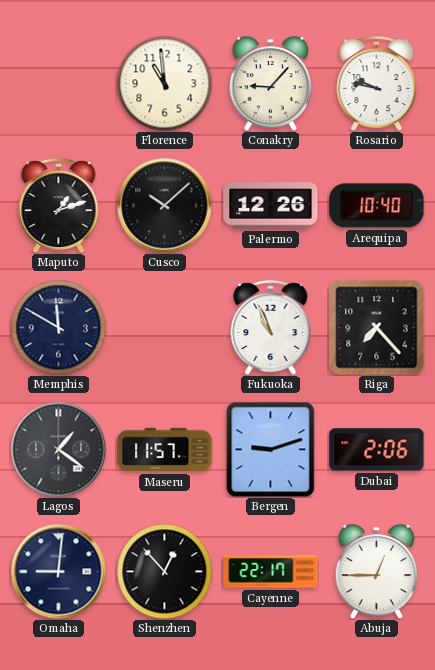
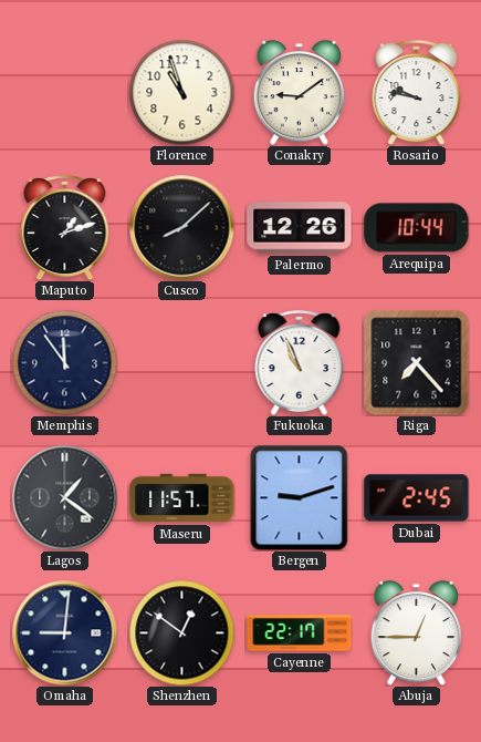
Florence: 10:59 -> 10:57 (181, 92)
Conakry: 9:07 -> 9:09 (300, 92)
Cusco: 10:08 -> 8:08 (181, 227)
Arequipa: 10:40 -> 10:44 (417, 228)
Memphis: 11:50 -> 11:54 (64, 362)
Dubai: 2:06 -> 2:45 (417, 498)
Shenzhen: 12:53 -> 12:51 (181, 632)
